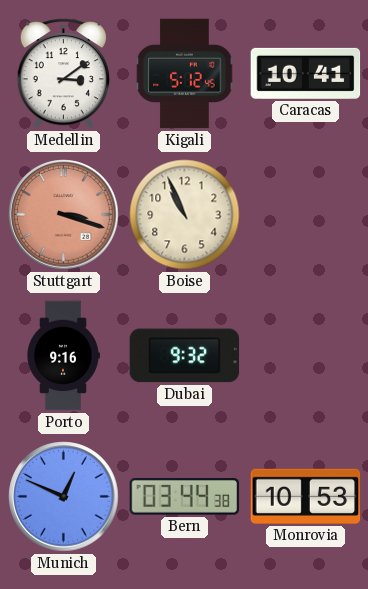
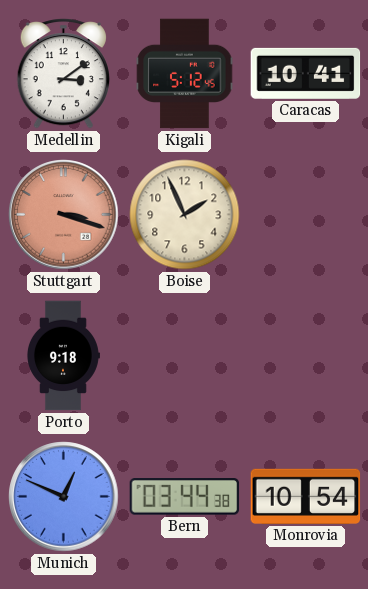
Boise: 10:56 -> 1:56 (185, 215)
Porto: 9:16 -> 9:18 (63, 356)
Dubai: 9:32 -> none (185, 356)
Monrovia: 10:53 -> 10:54 (306, 496)
